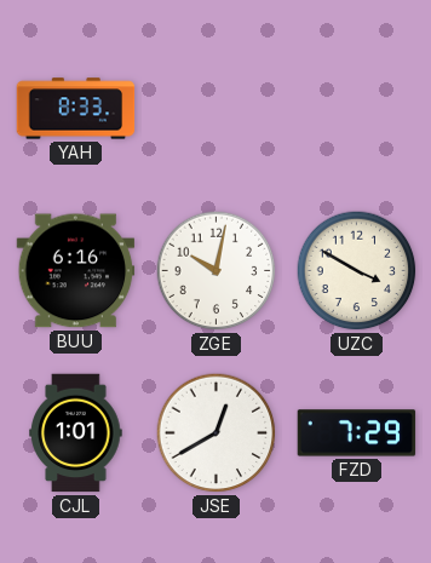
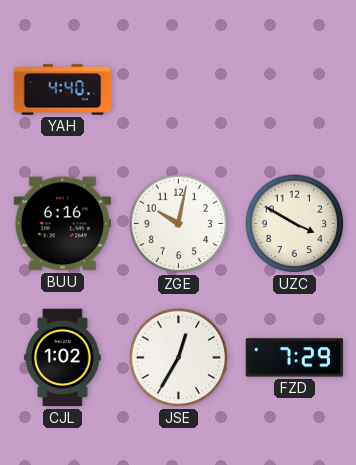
YAH: 8:33 -> 4:40 (63, 90)
CJL: 1:01 -> 1:02 (63, 358)
JSE: 12:40 -> 12:35 (179, 358)
